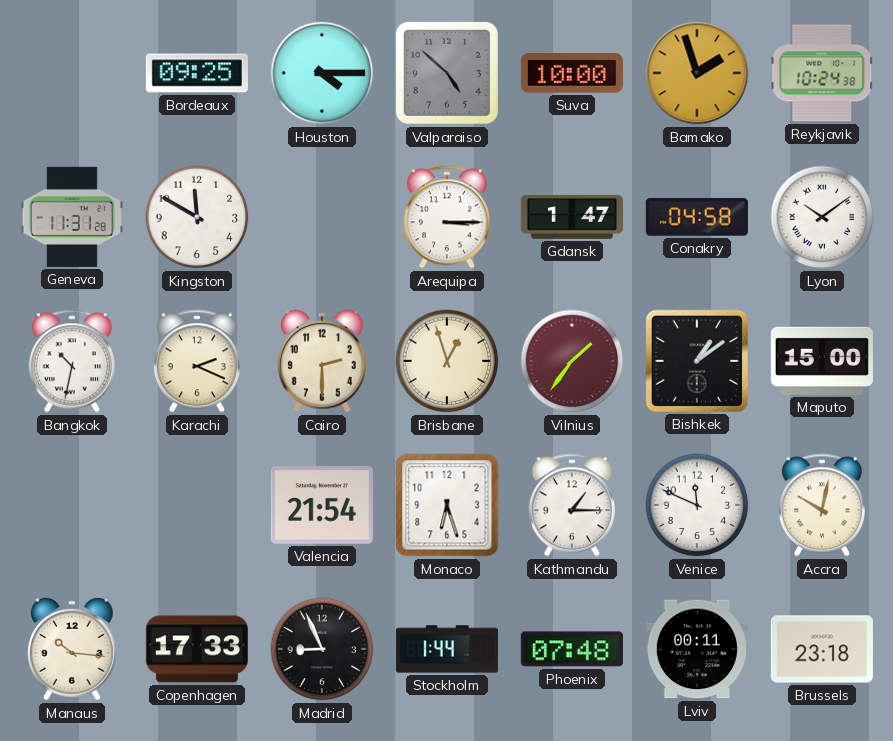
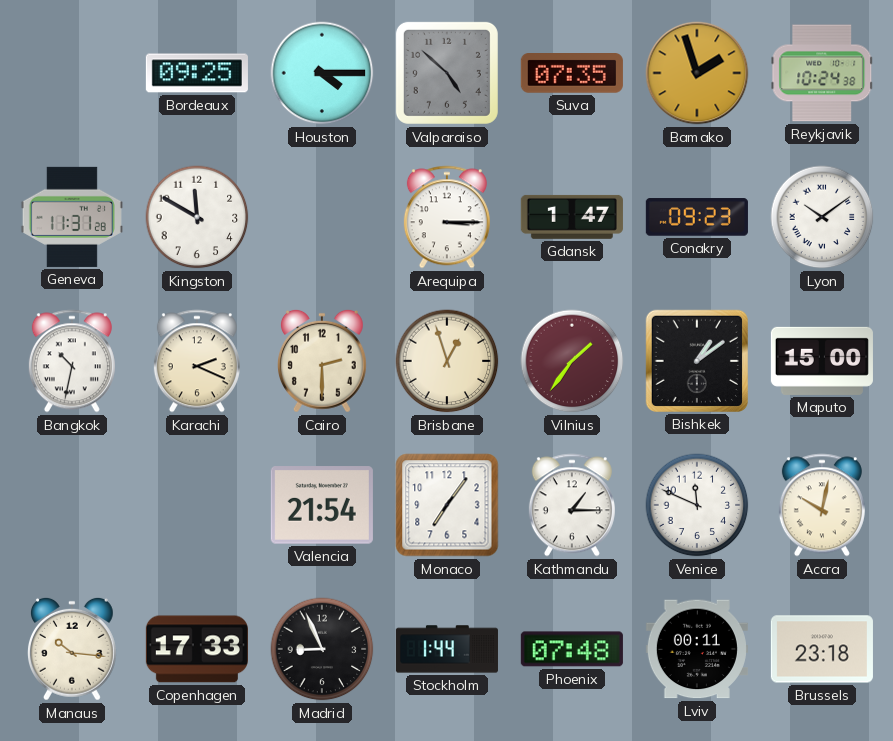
Suva: 10:00 -> 07:35 (572, 74)
Conakry: 04:58 -> 09:23 (697, 217)
Monaco: 6:27 -> 7:06 (447, 505)
